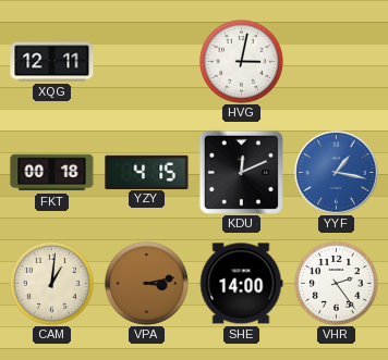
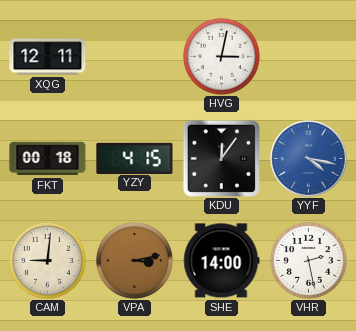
KDU: 12:11 -> 12:06 (221, 158)
YYF: 1:17 -> 4:17 (309, 159)
CAM: 1:01 -> 9:01 (47, 260)
VHR: 2:24 -> 2:28 (308, 260)
